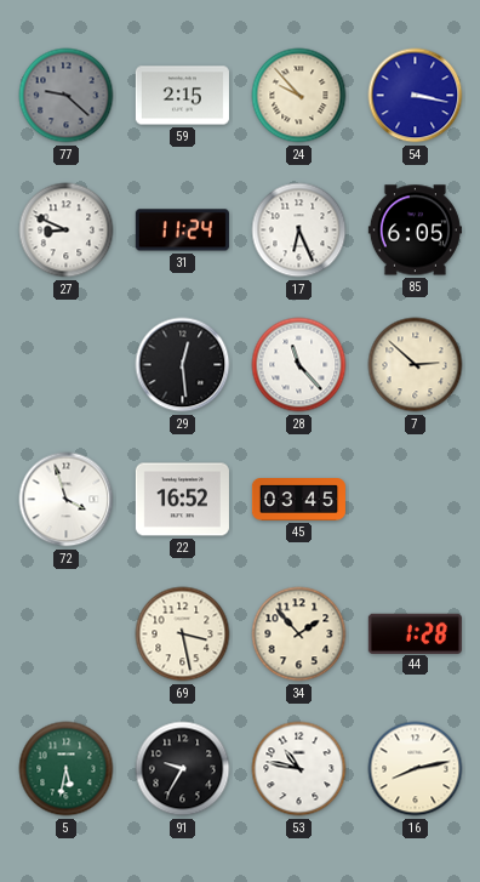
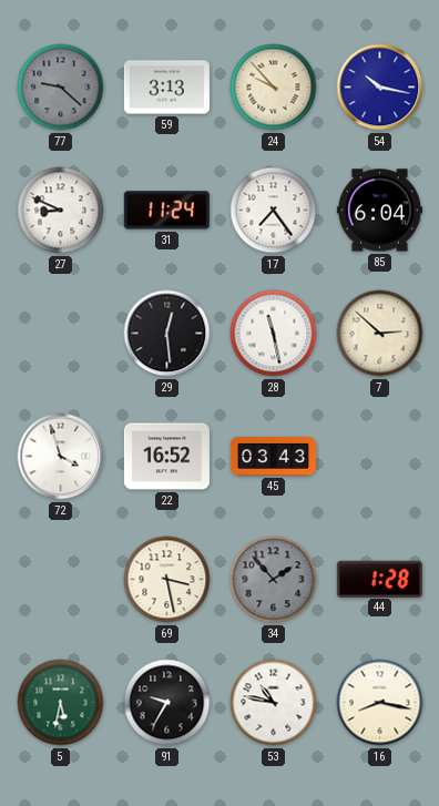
59: 2:15 -> 3:13 (166, 88)
54: 3:17 -> 10:17 (380, 88)
17: 6:26 -> 7:24 (274, 211)
85: 6:05 -> 6:04 (379, 211)
28: 11:23 -> 11:28 (274, 334)
45: 03:45 -> 03:43 (273, 457)
34 dial: cream -> grey (274, 580)
16: 8:13 -> 8:17 (380, 703)
